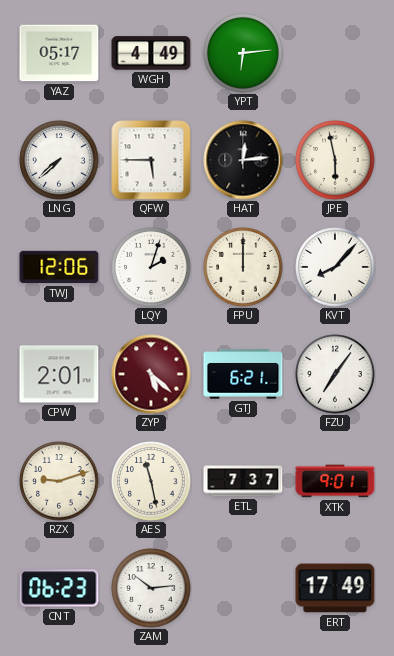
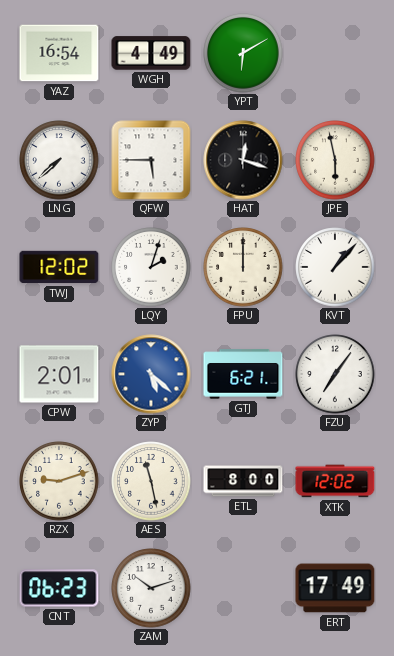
YAZ: 05:17 -> 16:54 (59, 53)
YPT: 6:14 -> 6:10 (243, 53)
HAT: 12:14 -> 12:18 (243, 160)
TWJ: 12:06 -> 12:02 (59, 267)
KVT: 8:07 -> 1:07 (335, 267)
ZYP dial: burgundy -> blue (151, 374)
ETL: 7:37 -> 8:00 (243, 481)
XTK: 9:01 -> 12:02 (335, 481)
ZAM: 10:14 -> 10:12 (151, 588)
